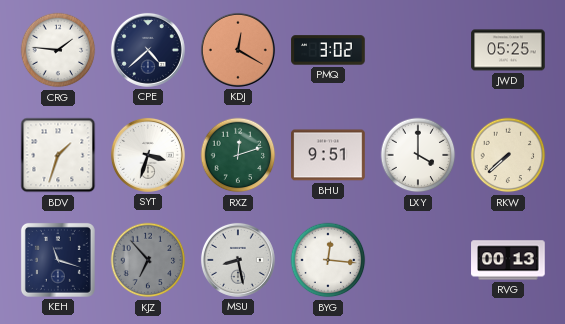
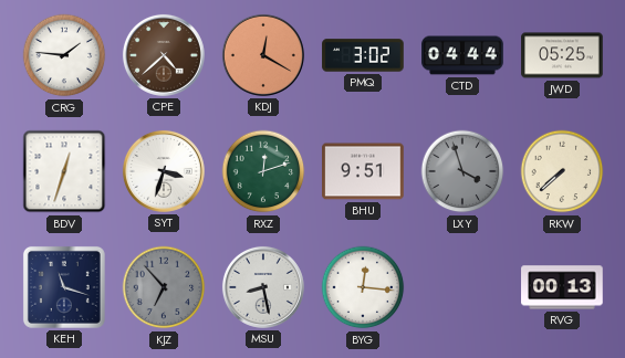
CPE dial: navy -> brown (164, 55)
CTD: none -> 04:44 (462, 55)
BDV: 1:33 -> 12:33 (64, 171)
LXY: 4:00 -> 3:57 (462, 171)
LXY dial: white -> grey (462, 171)
